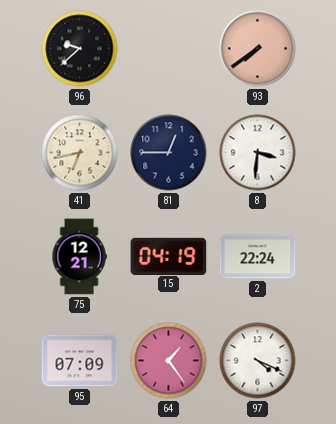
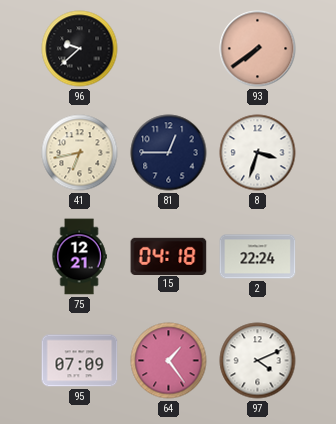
8: 3:31 -> 3:33 (258, 153)
15: 04:19 -> 04:18 (169, 256)
97: 4:19 -> 4:11 (258, 361)
